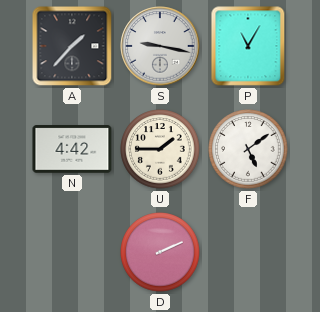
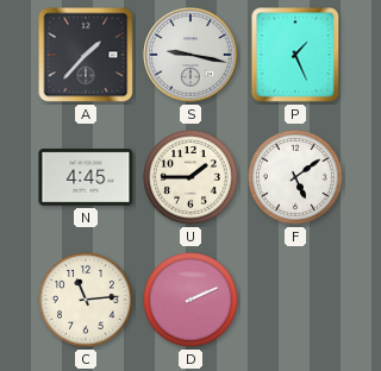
P: 11:05 -> 1:26 (295, 55)
N: 4:42 -> 4:45 (86, 177)
C: none -> 11:14 (86, 300)
